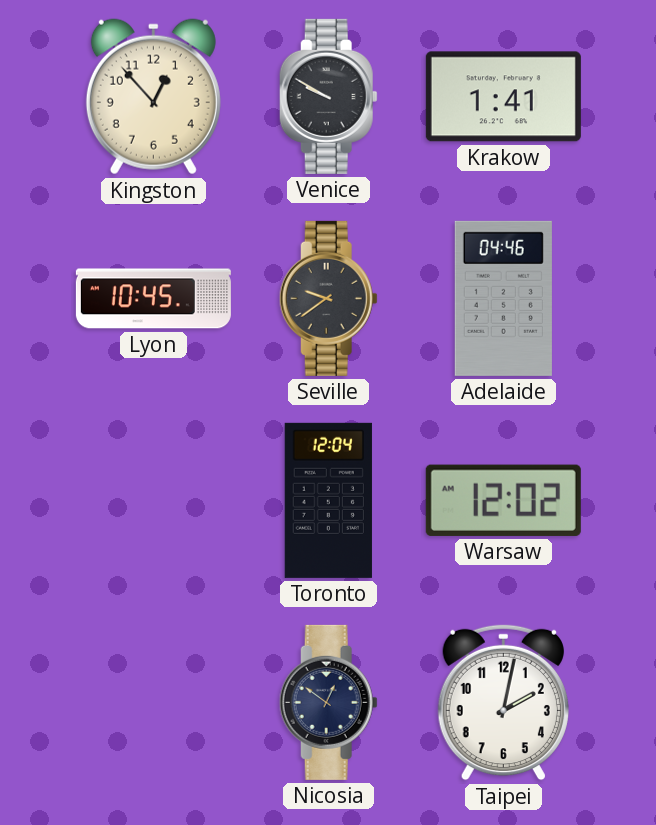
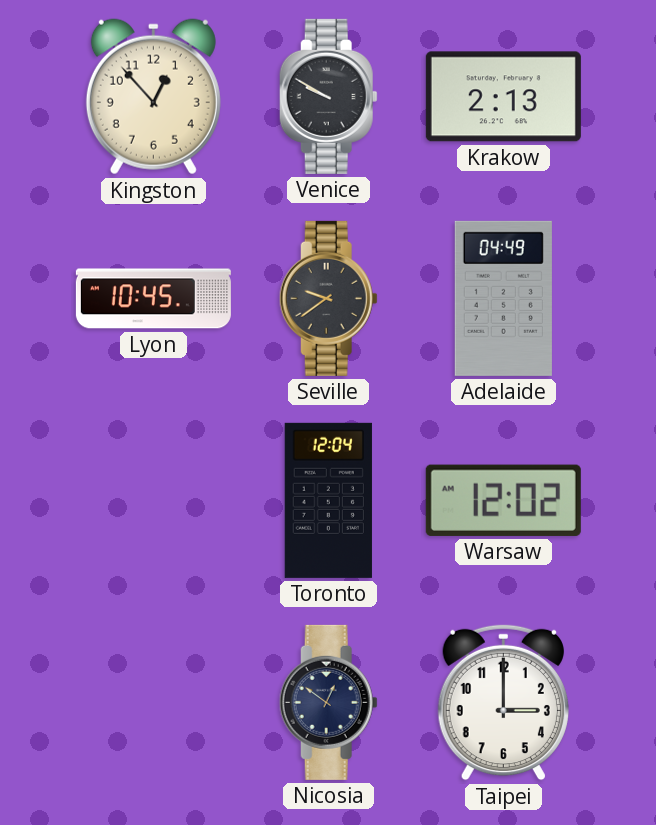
Krakow: 1:41 -> 2:13 (503, 97)
Adelaide: 04:46 -> 04:49 (503, 298)
Taipei: 2:02 -> 3:00 (503, 703)
